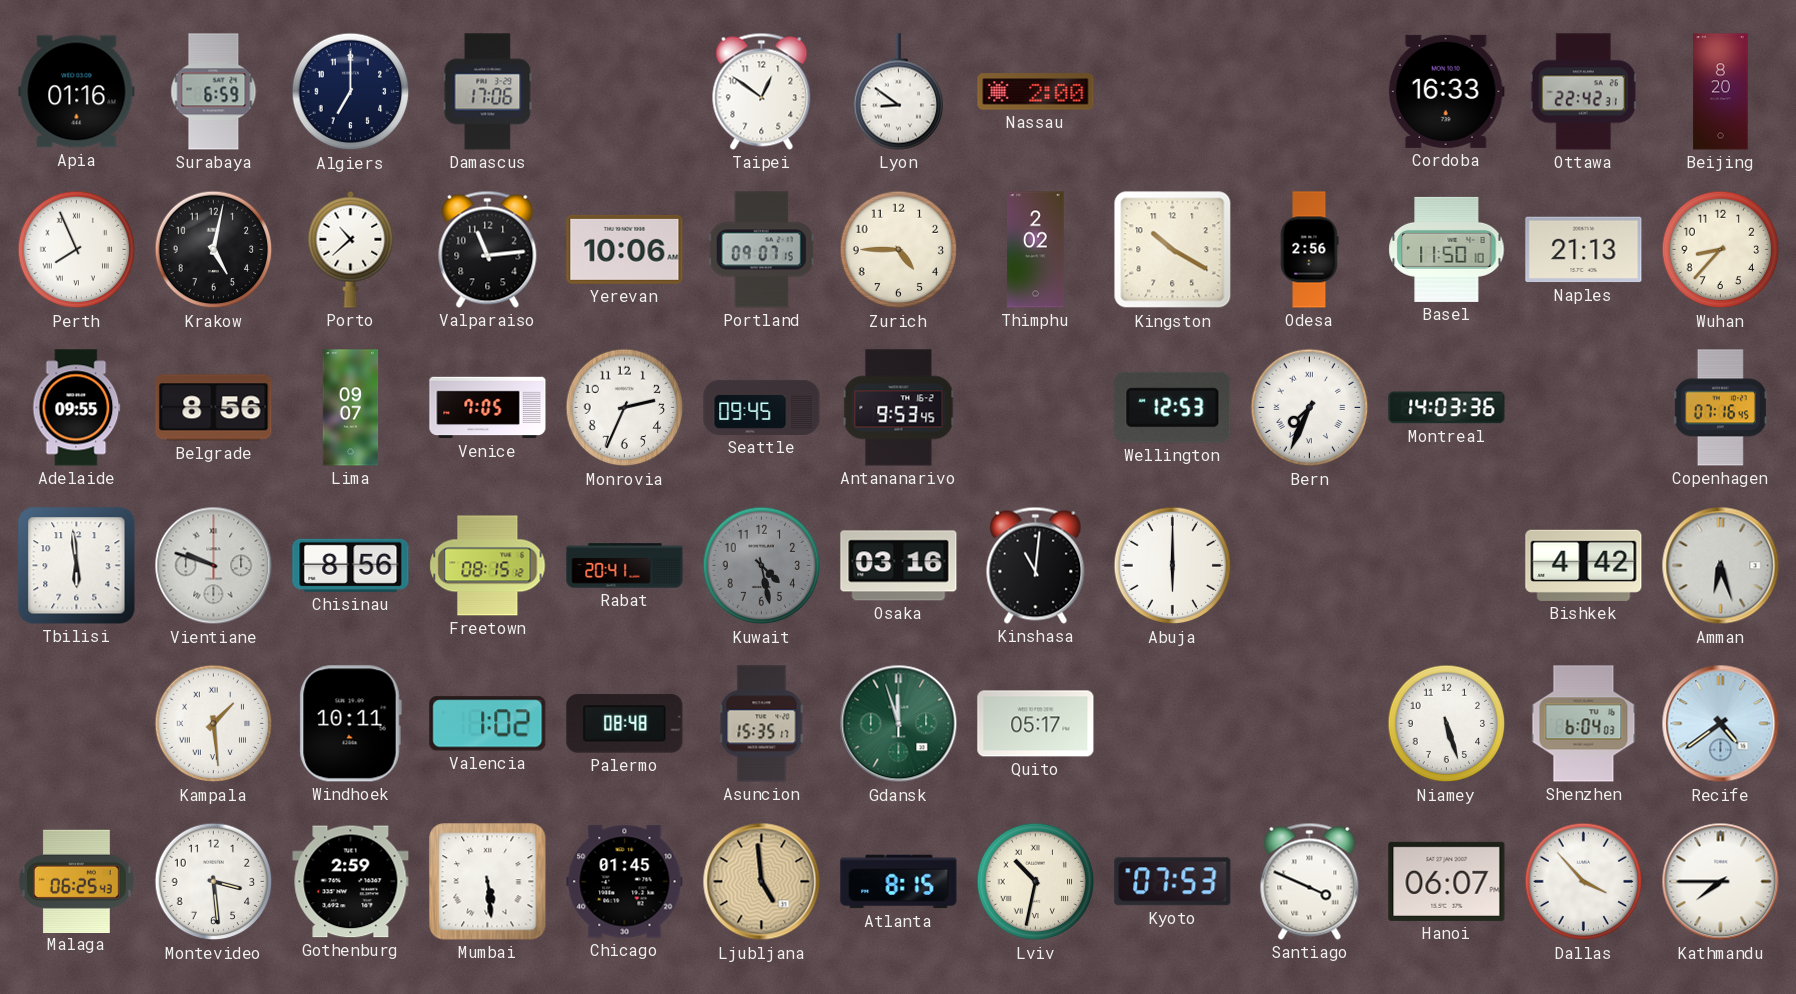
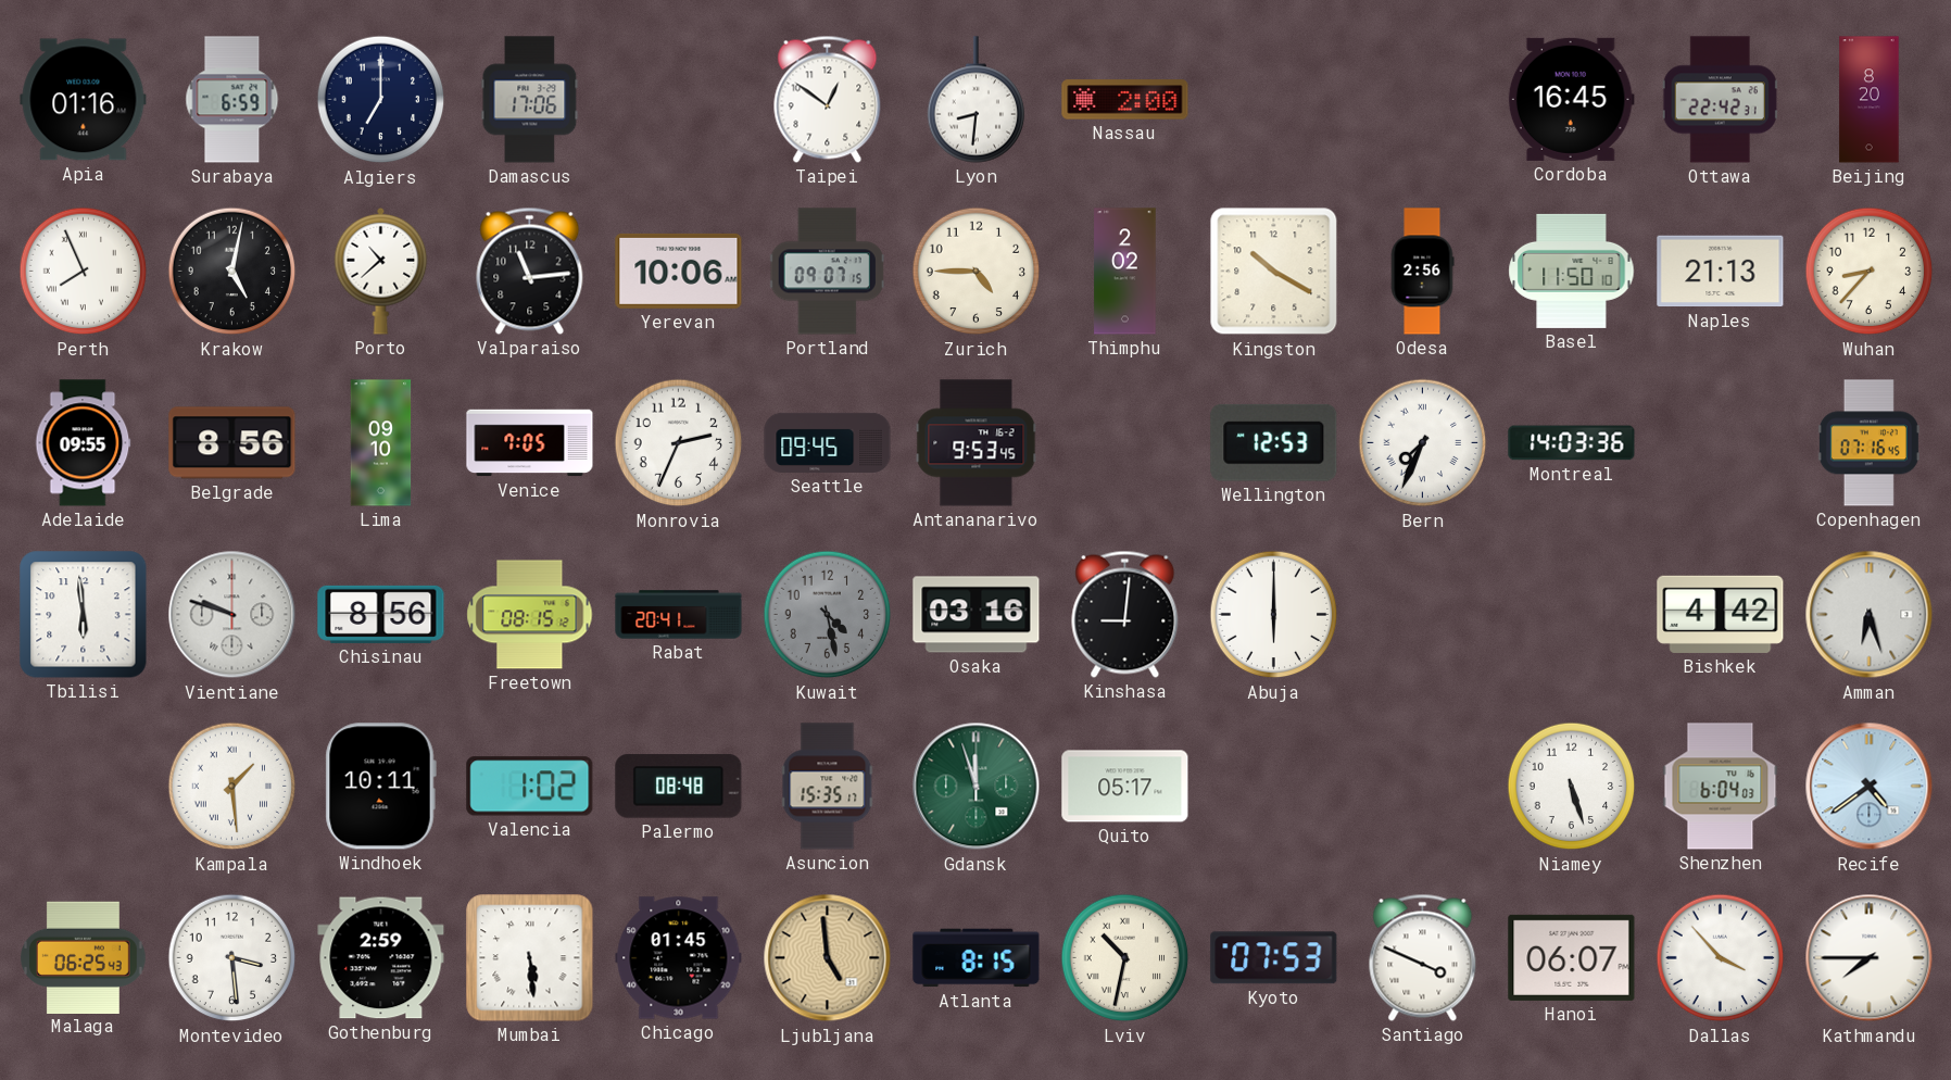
Lyon: 8:51 -> 8:31 (977, 100)
Cordoba: 16:33 -> 16:45 (1571, 99)
Lima: 09:07 -> 09:10 (381, 443)
Kinshasa: 11:01 -> 9:01 (1125, 614)
